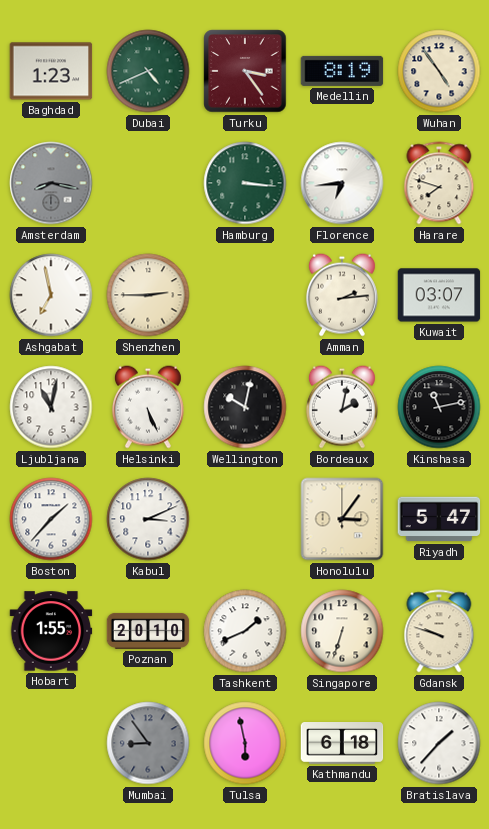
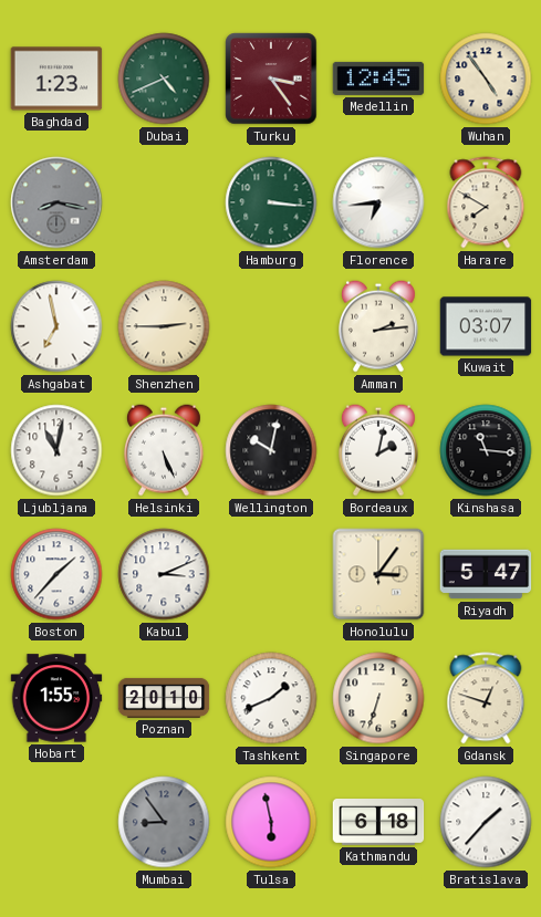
Medellin: 8:19 -> 12:45 (378, 79)
Harare: 7:48 -> 7:50 (486, 202)
Kinshasa: 11:13 -> 11:16 (486, 450)
Gdansk: 9:48 -> 12:48 (486, 698)
